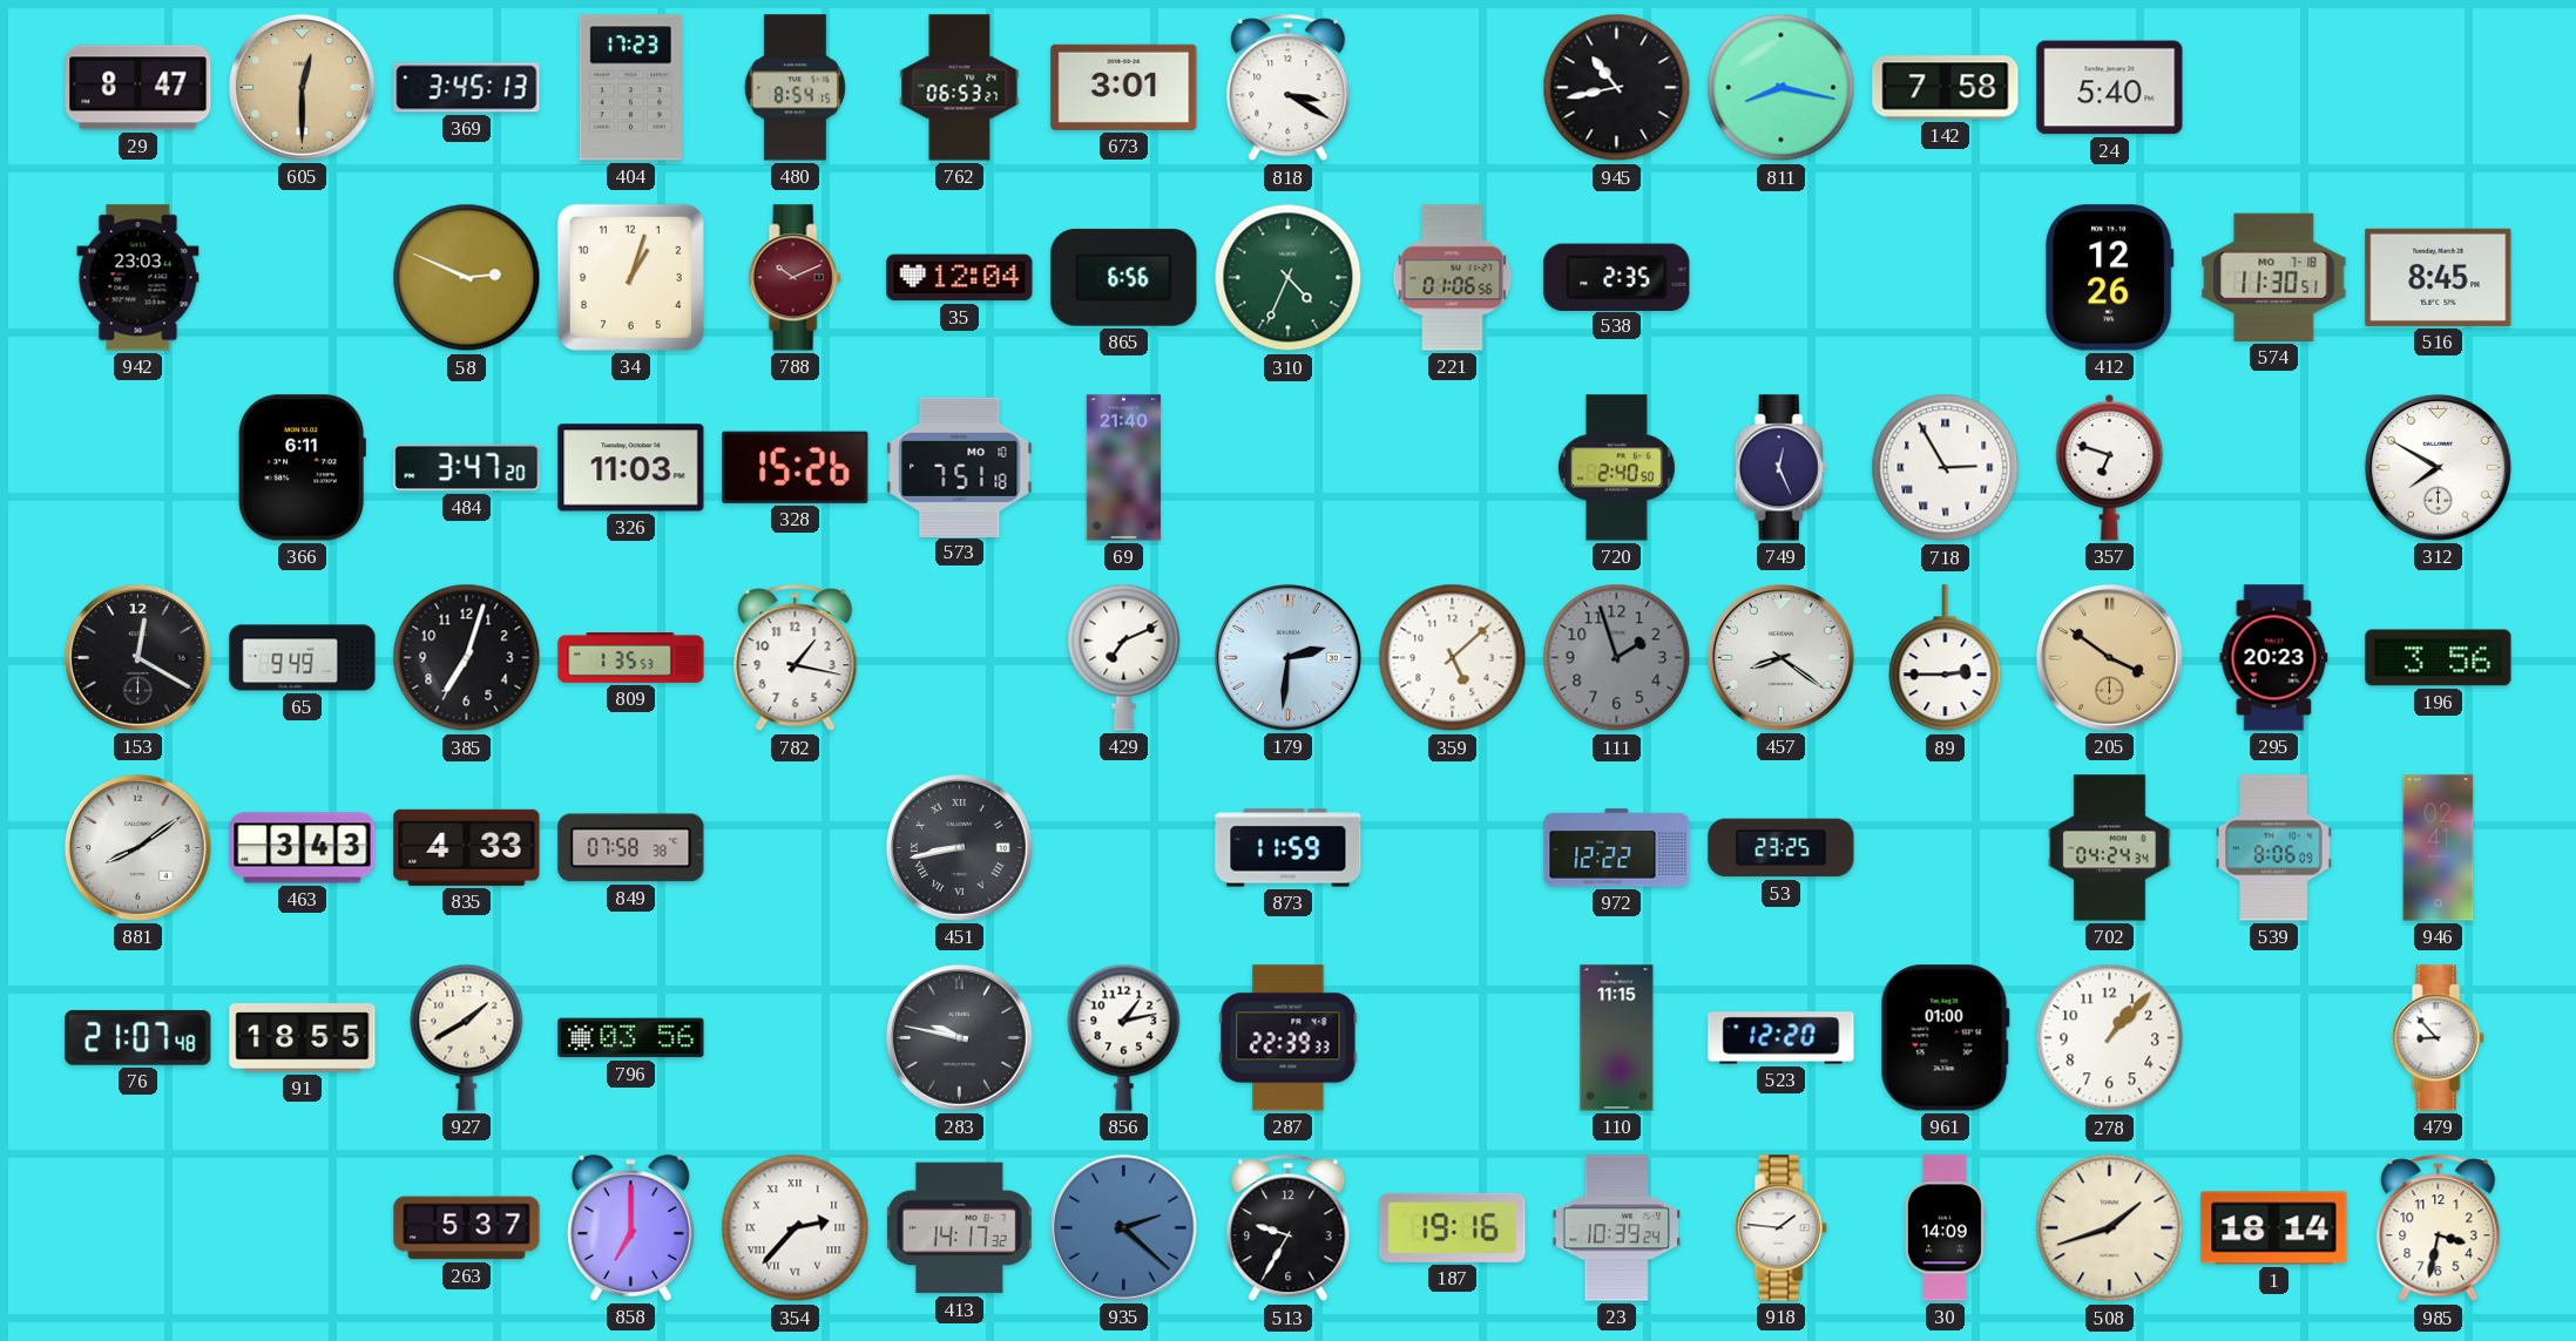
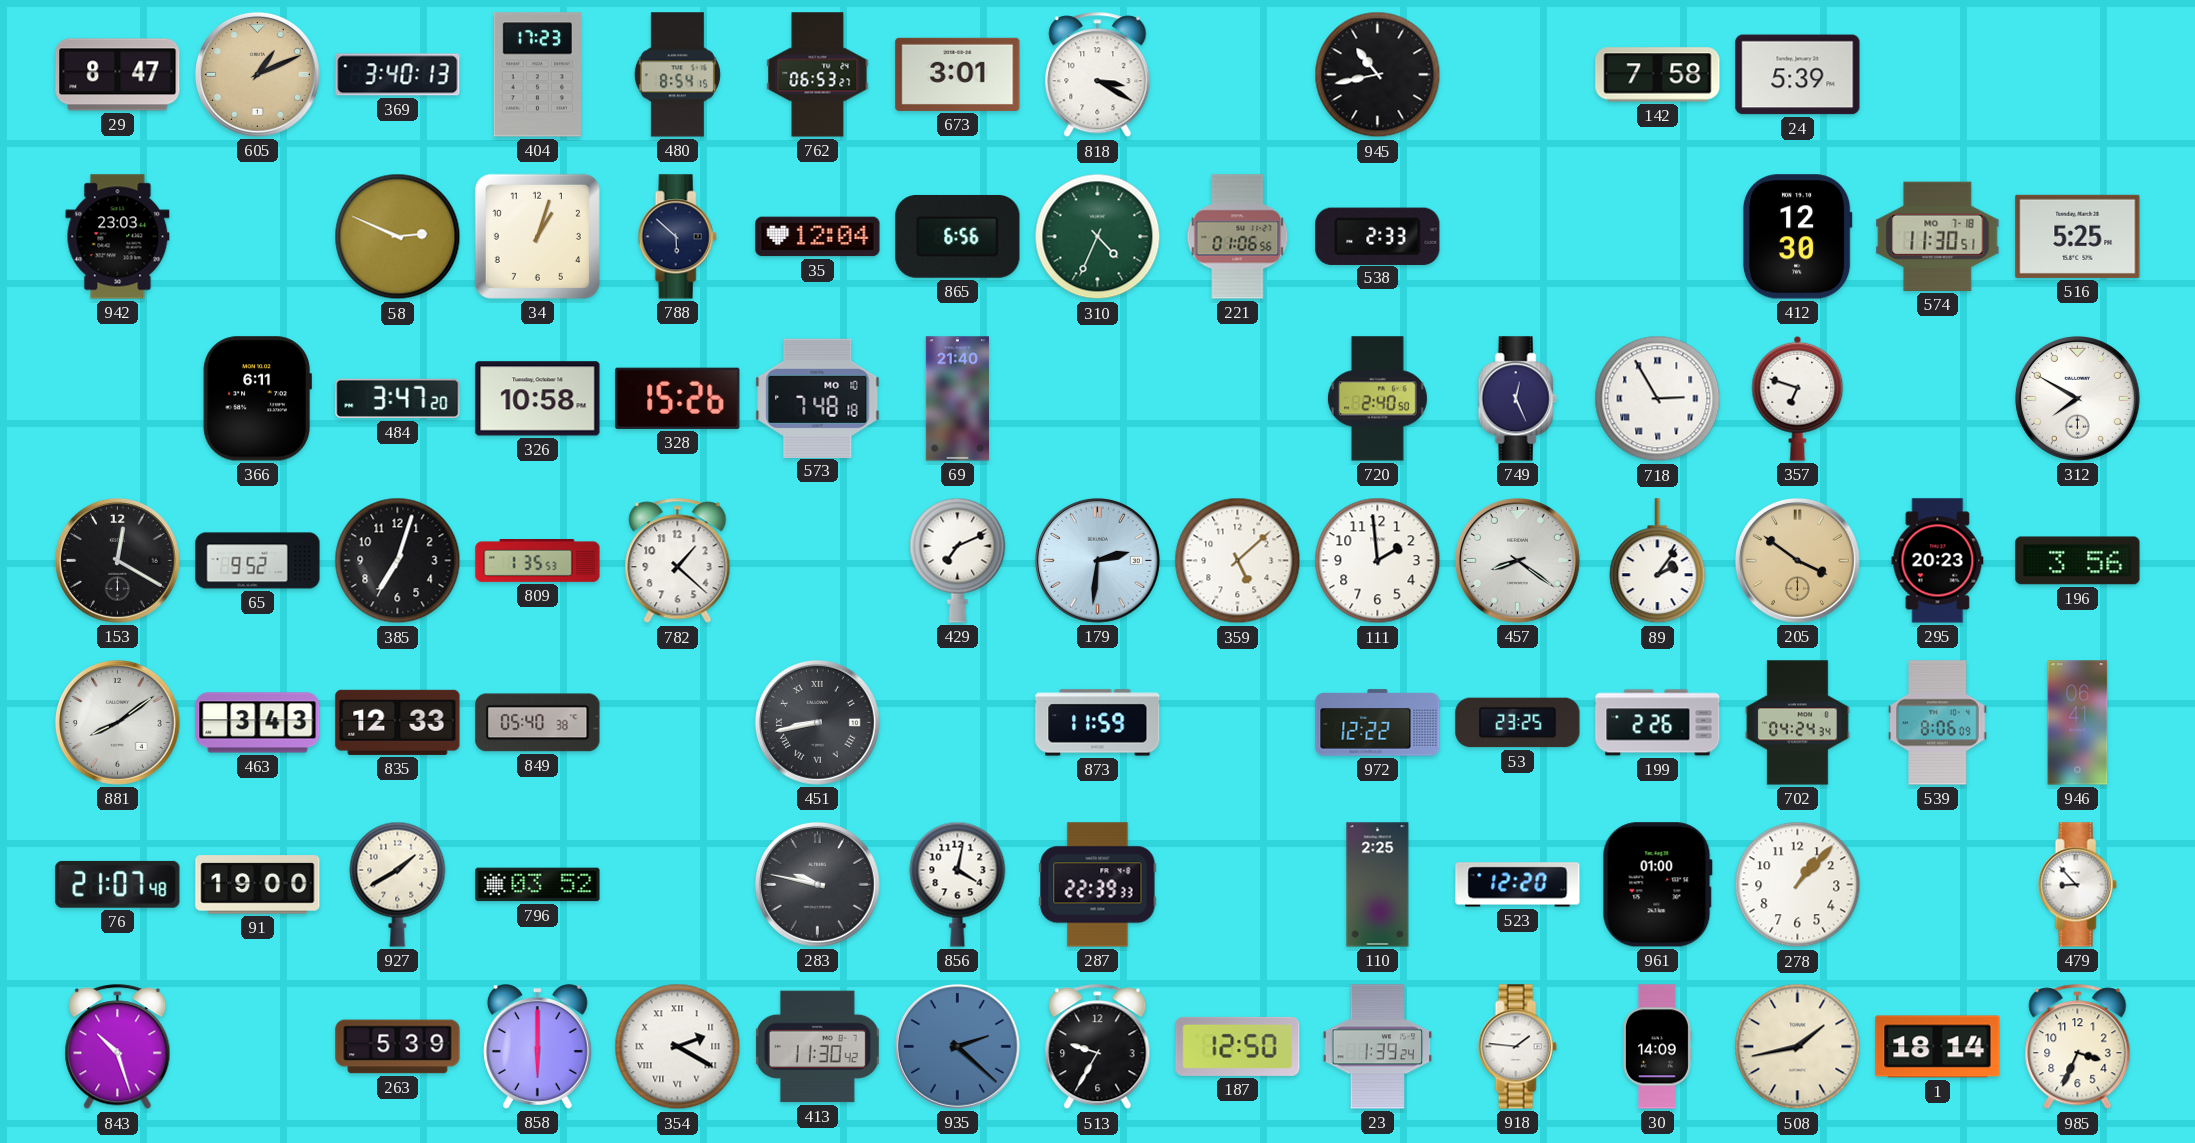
605: 12:30 -> 1:11 (257, 74)
369: 3:45 -> 3:40 (398, 75)
811: 8:17 -> none (1781, 88)
24: 5:40 -> 5:39 (1798, 75)
788: 10:11 -> 5:52 (677, 237)
788 dial: burgundy -> navy (677, 237)
538: 2:35 -> 2:33 (1378, 236)
412: 12:26 -> 12:30 (1797, 237)
516: 8:45 -> 5:25 (2078, 236)
326: 11:03 -> 10:58 (538, 399)
573: 7:51 -> 7:48 (818, 398)
65: 9:49 -> 9:52 (258, 561)
782: 1:17 -> 1:22 (678, 561)
111: 1:57 -> 1:59 (1378, 561)
111 dial: grey -> white (1378, 561)
89: 2:45 -> 2:06 (1658, 561)
835: 4:33 -> 12:33 (398, 722)
849: 07:58 -> 05:40 (538, 723)
199: none -> 2:26 (1658, 723)
946: 02:41 -> 06:41 (2078, 723)
91: 18:55 -> 19:00 (258, 885)
796: 03:56 -> 03:52 (538, 885)
856: 1:13 -> 4:02 (958, 884)
110: 11:15 -> 2:25 (1378, 885)
843: none -> 10:27 (118, 1047)
263: 5:37 -> 5:39 (398, 1047)
858: 7:00 -> 6:00 (537, 1047)
354: 2:37 -> 2:20 (678, 1047)
413: 14:17 -> 11:30 (817, 1047)
187: 19:16 -> 12:50 (1238, 1046)
23: 10:39 -> 1:39 (1378, 1047)
508: 1:42 -> 1:43 (1798, 1047)
985: 3:32 -> 3:34 (2078, 1047)
